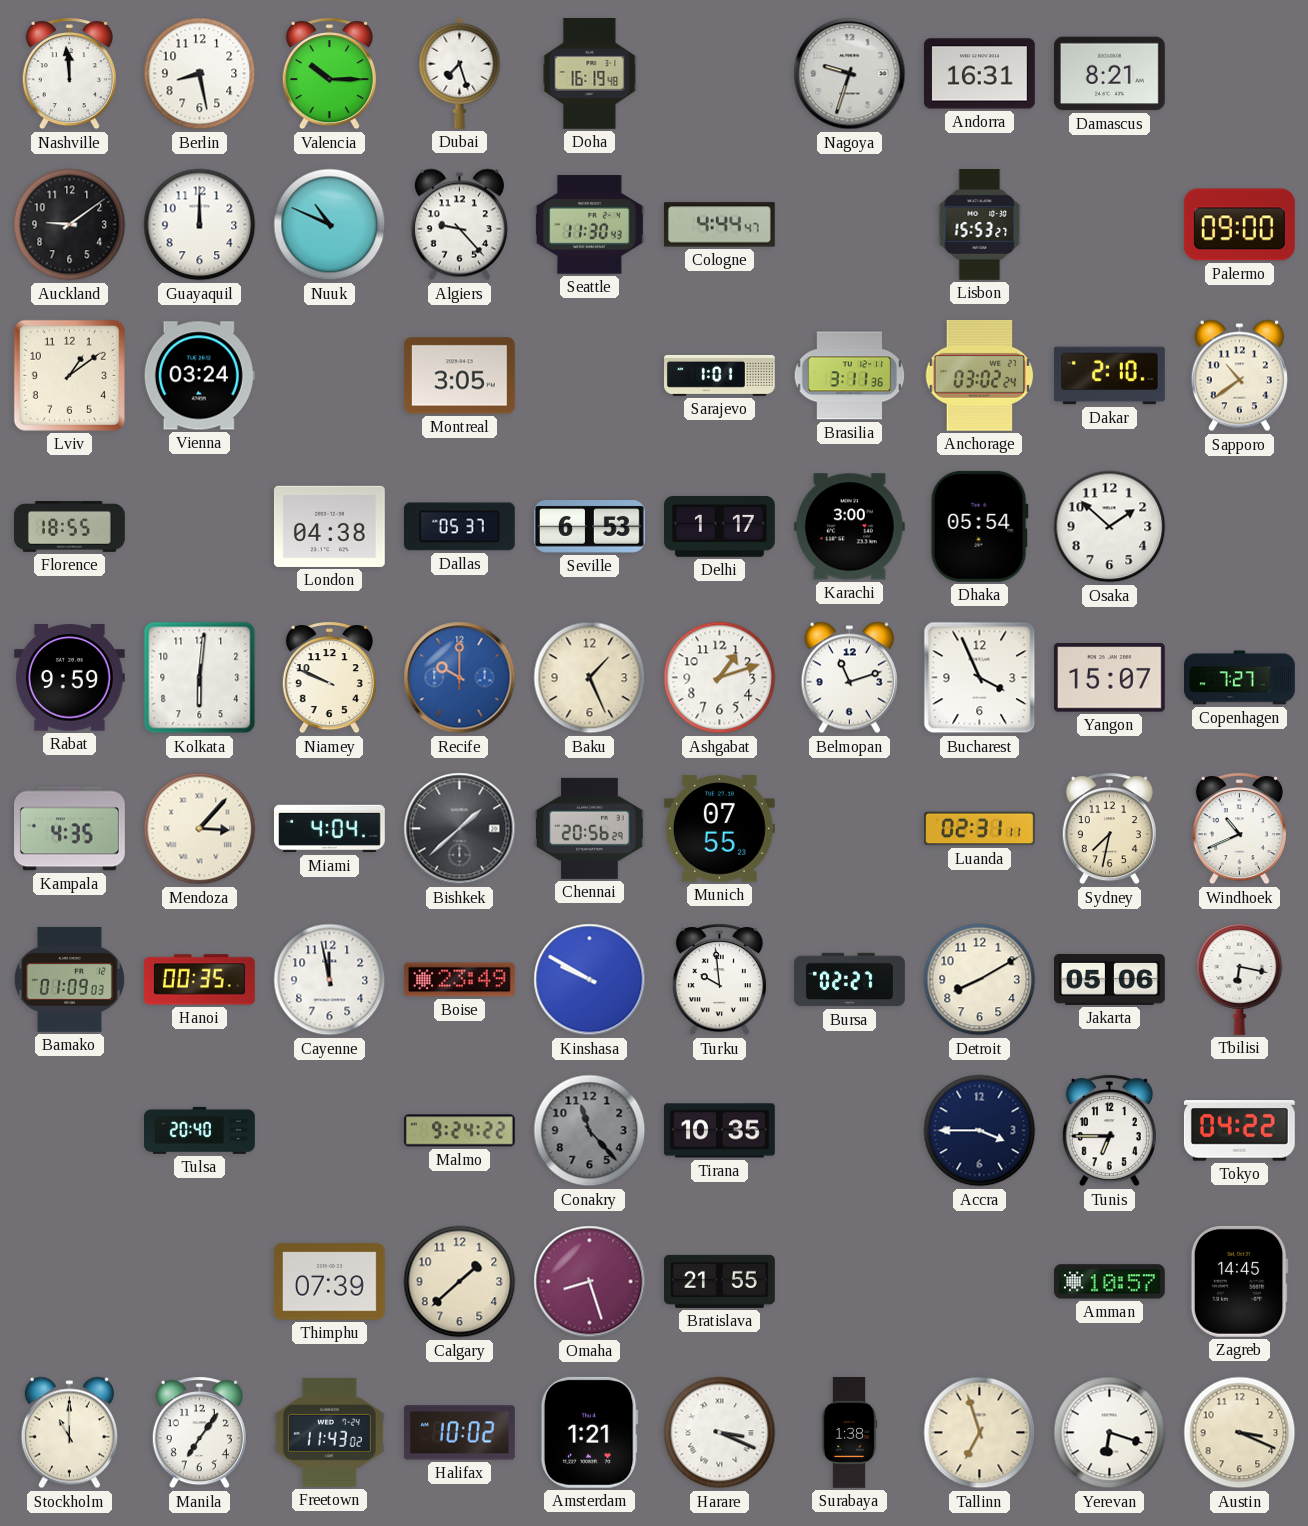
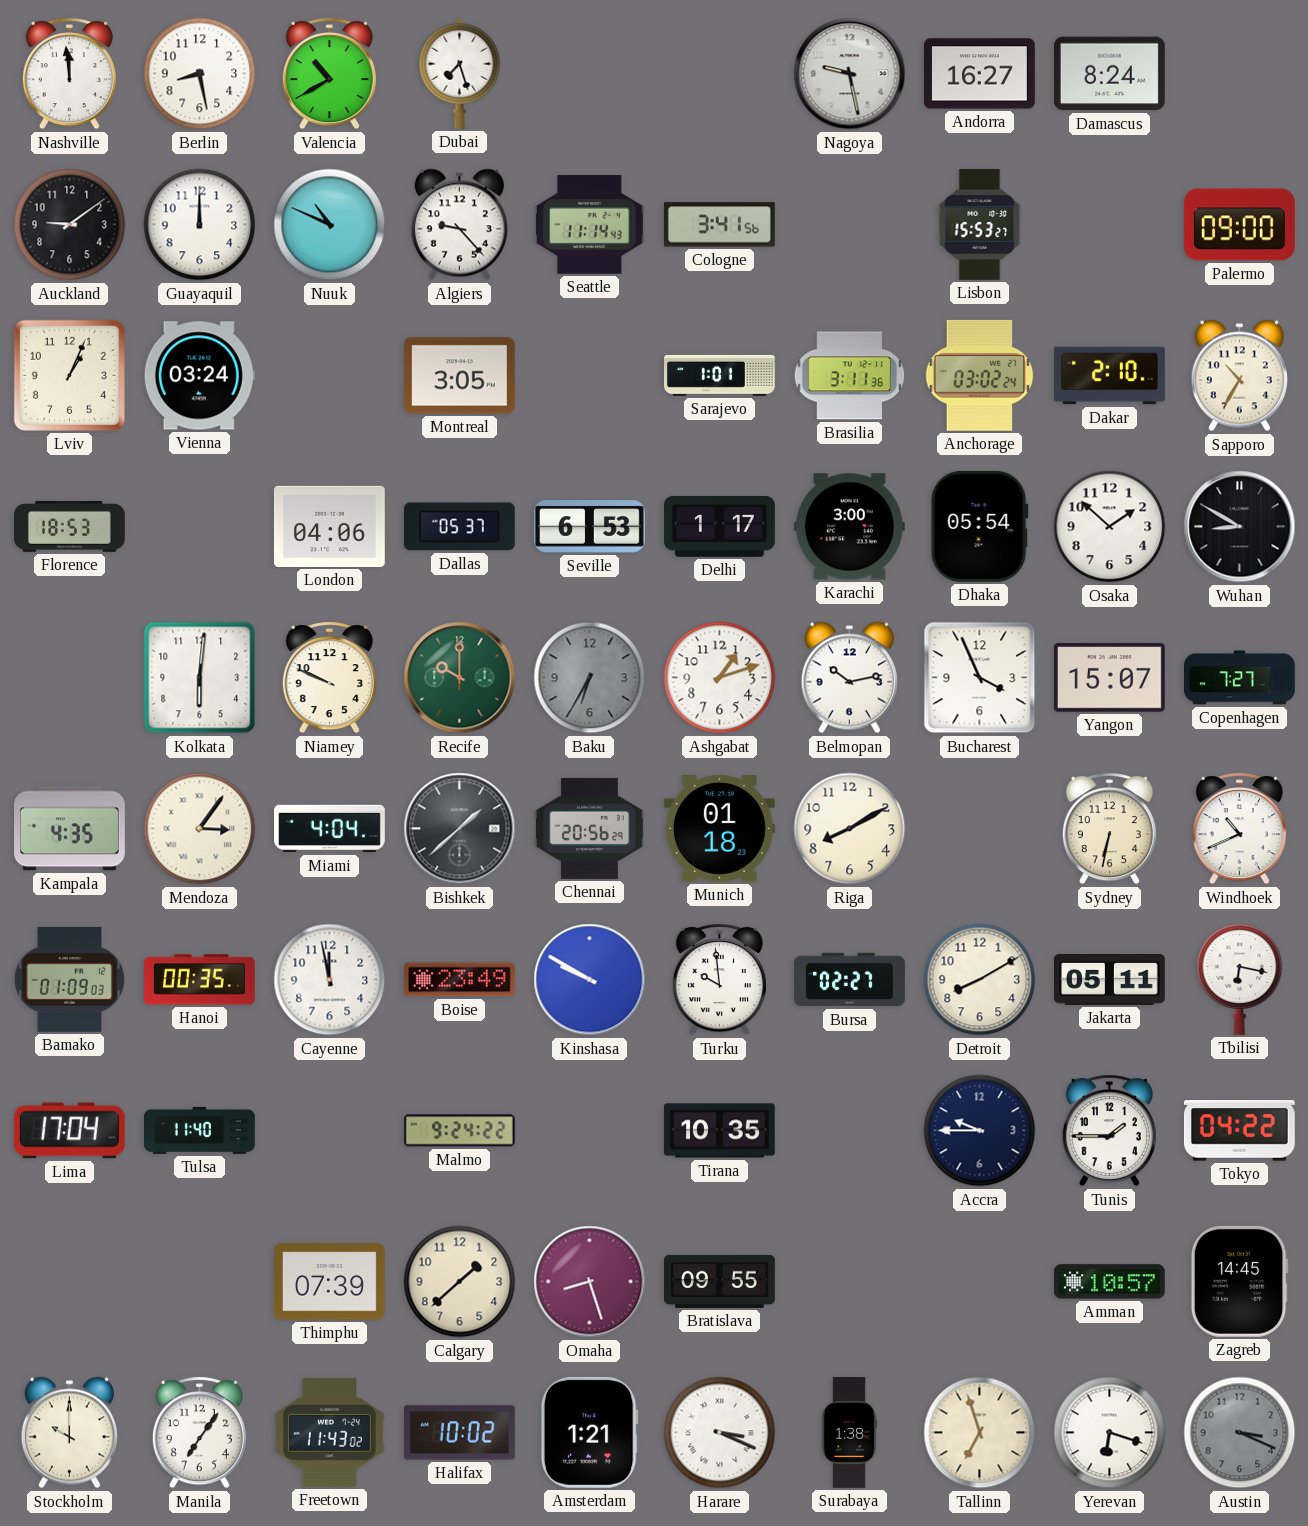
Valencia: 10:15 -> 10:40 (329, 74)
Doha: 16:19 -> none (590, 73)
Nagoya: 9:33 -> 9:28 (850, 74)
Andorra: 16:31 -> 16:27 (979, 74)
Damascus: 8:21 -> 8:24 (1109, 74)
Seattle: 11:30 -> 11:14 (589, 225)
Cologne: 4:44 -> 3:41 (719, 225)
Lviv: 1:09 -> 1:04 (69, 375)
Sapporo: 10:39 -> 10:35 (1239, 376)
Florence: 18:55 -> 18:53 (70, 527)
London: 04:38 -> 04:06 (329, 526)
Wuhan: none -> 8:50 (1240, 527)
Rabat: 9:59 -> none (69, 678)
Recife dial: blue -> green (460, 678)
Baku: 1:26 -> 6:35 (590, 678)
Baku dial: cream -> grey (590, 678)
Belmopan: 11:12 -> 10:13 (849, 678)
Mendoza: 3:07 -> 3:06 (200, 829)
Munich: 07:55 -> 01:18 (719, 829)
Riga: none -> 8:10 (850, 829)
Luanda: 02:31 -> none (980, 829)
Sydney: 7:32 -> 6:32 (1109, 829)
Jakarta: 05:06 -> 05:11 (1110, 979)
Lima: none -> 17:04 (69, 1131)
Tulsa: 20:40 -> 11:40 (200, 1130)
Conakry: 11:23 -> none (590, 1131)
Accra: 3:45 -> 9:45 (980, 1131)
Tunis: 6:45 -> 1:45 (1109, 1131)
Bratislava: 21:55 -> 09:55 (720, 1281)
Stockholm: 11:00 -> 10:00 (69, 1433)
Austin dial: cream -> grey (1240, 1433)
